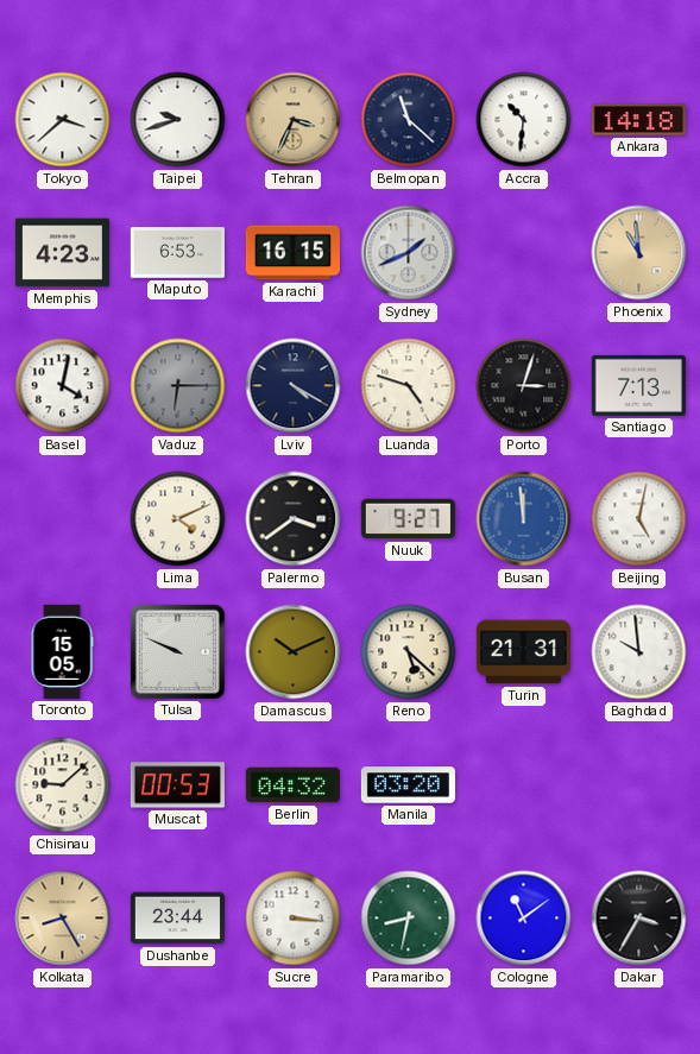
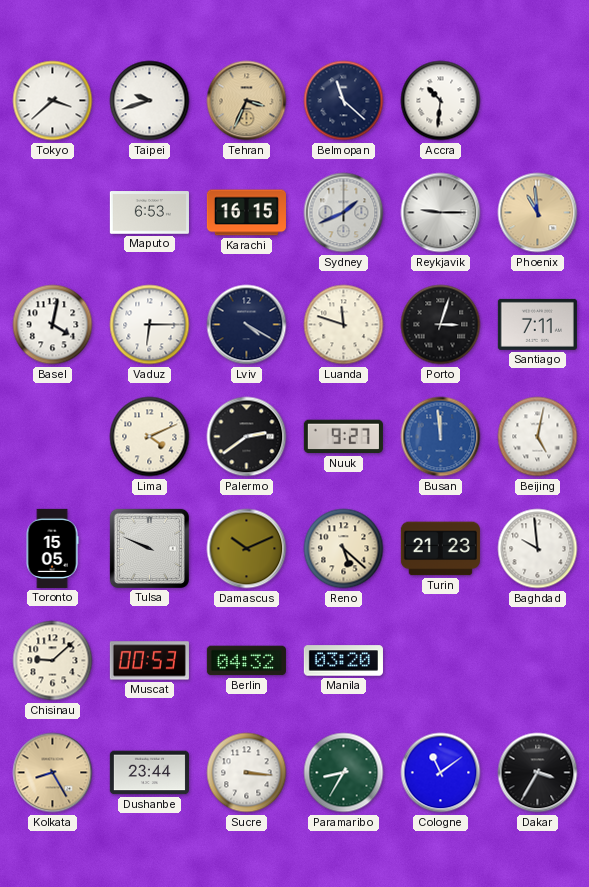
Ankara: 14:18 -> none (638, 120)
Memphis: 4:23 -> none (62, 253)
Reykjavik: none -> 9:15 (441, 213)
Vaduz dial: grey -> white (150, 325)
Luanda: 4:48 -> 11:48 (344, 325)
Santiago: 7:13 -> 7:11 (537, 324)
Palermo: 3:39 -> 2:39 (247, 437)
Turin: 21:31 -> 21:23 (440, 549)
Paramaribo: 8:32 -> 8:35 (344, 773)
